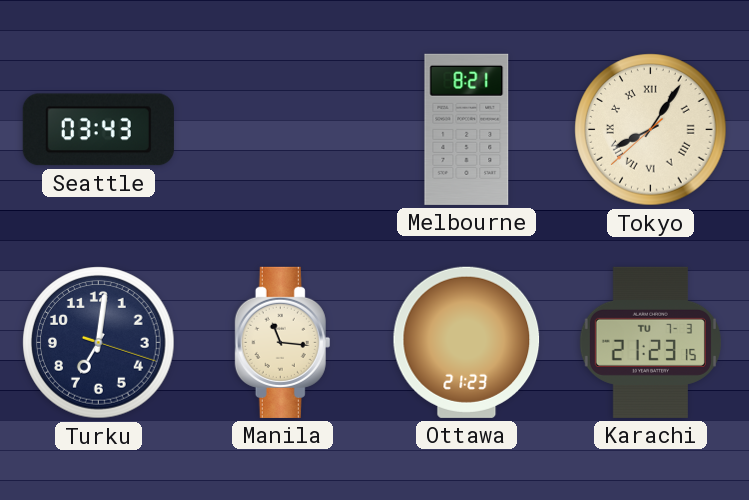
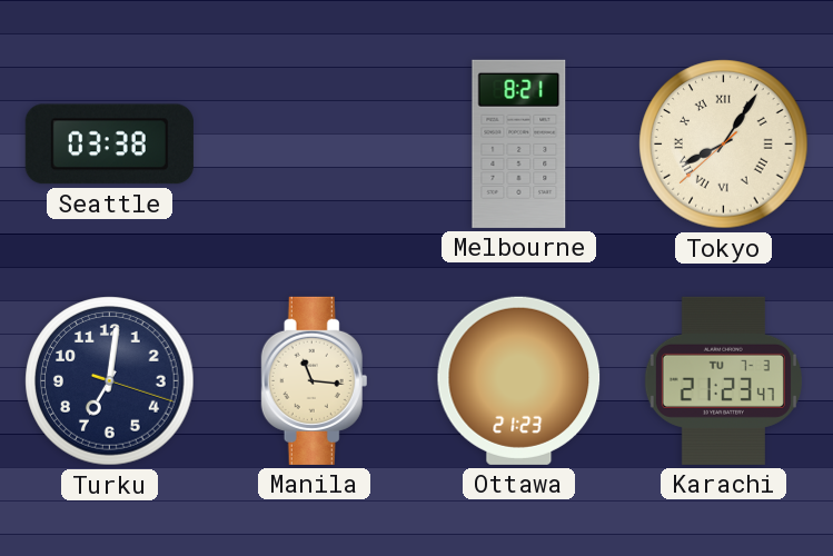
Seattle: 03:43 -> 03:38 (109, 145)
Karachi: 21:23:15 -> 21:23:47 (723, 380)
